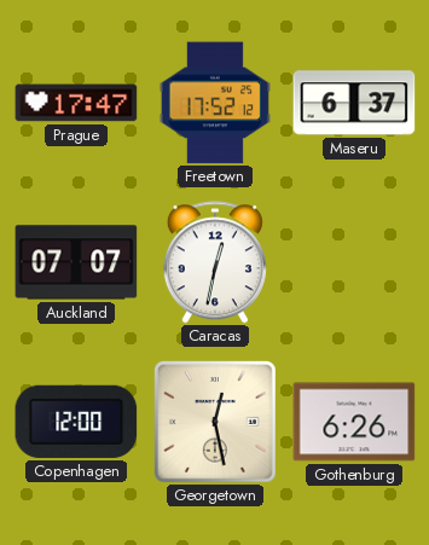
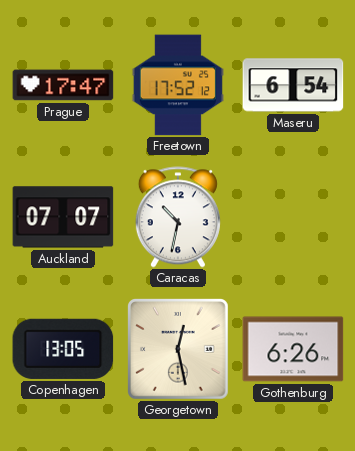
Maseru: 6:37 -> 6:54 (293, 85)
Caracas: 12:32 -> 10:32 (178, 217)
Copenhagen: 12:00 -> 13:05 (63, 349)
